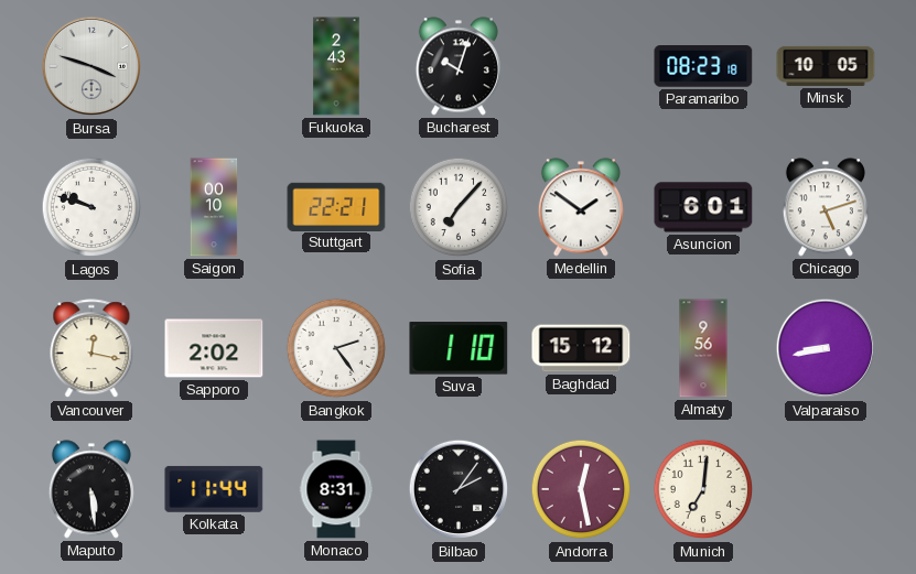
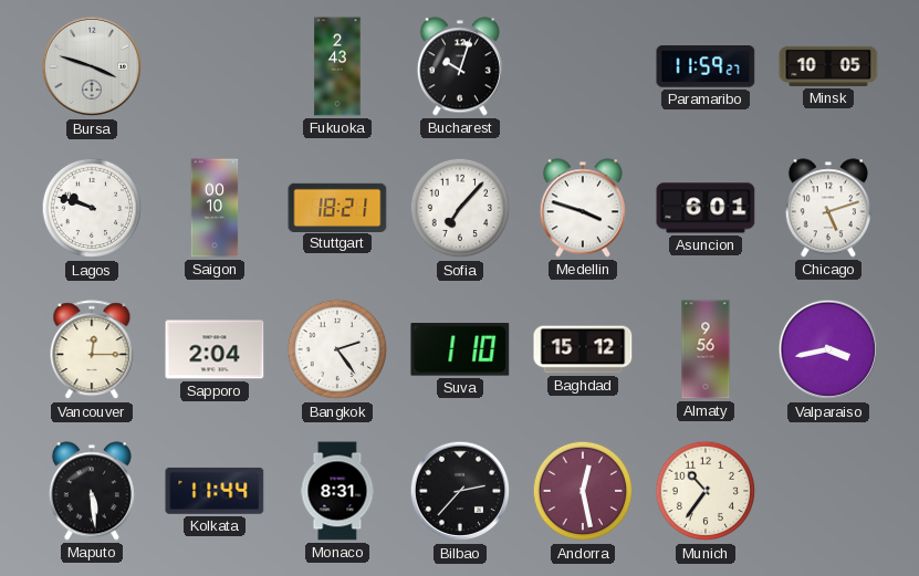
Paramaribo: 08:23 -> 11:59 (706, 67)
Stuttgart: 22:21 -> 18:21 (337, 207)
Medellin: 1:51 -> 3:48 (583, 208)
Vancouver: 12:17 -> 12:15 (92, 350)
Sapporo: 2:02 -> 2:04 (215, 349)
Valparaiso: 8:43 -> 3:43 (828, 349)
Bilbao: 2:06 -> 2:37 (460, 491)
Munich: 7:01 -> 10:36 (706, 491)
